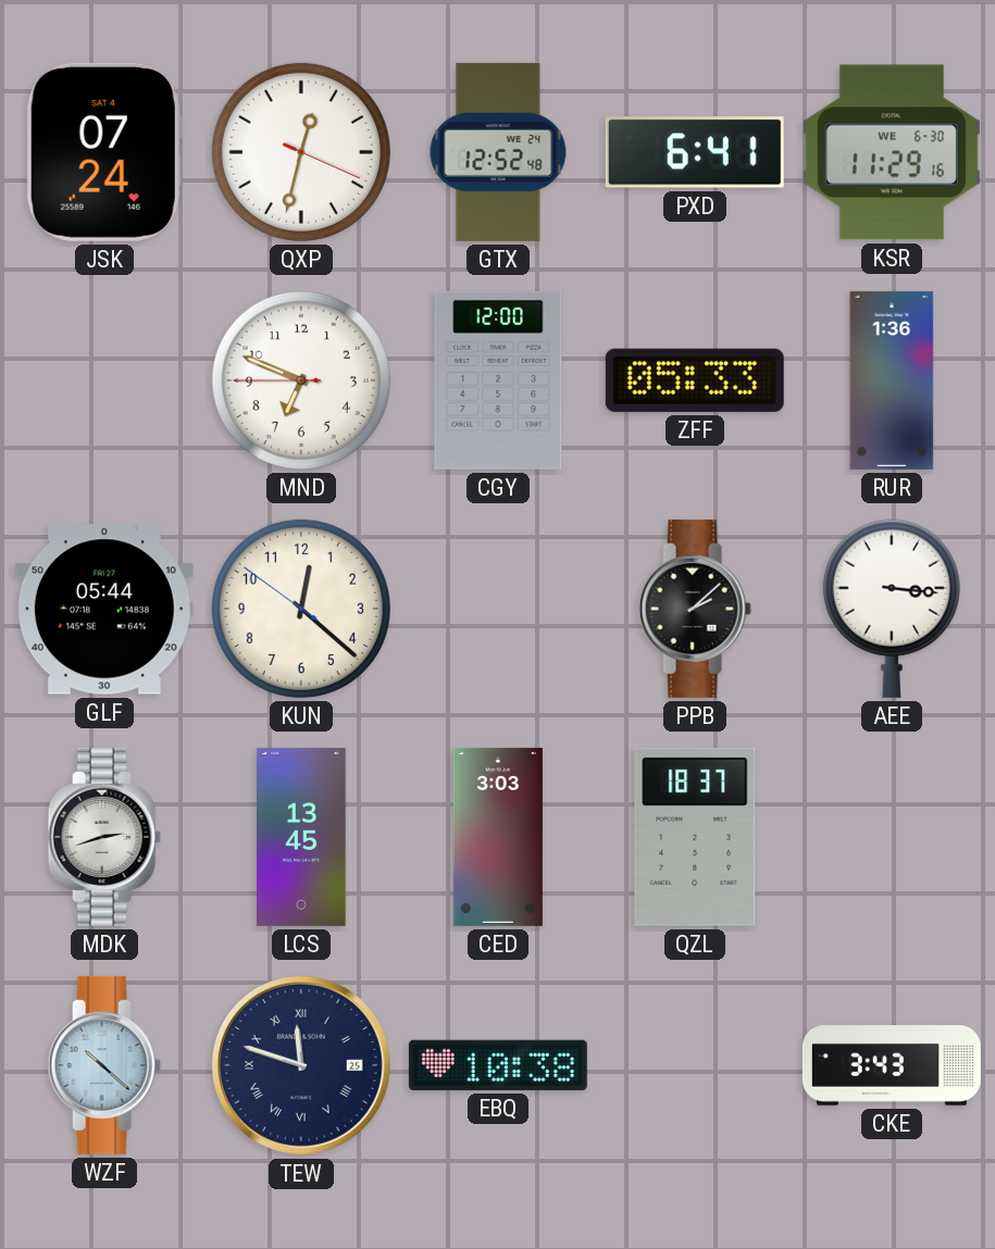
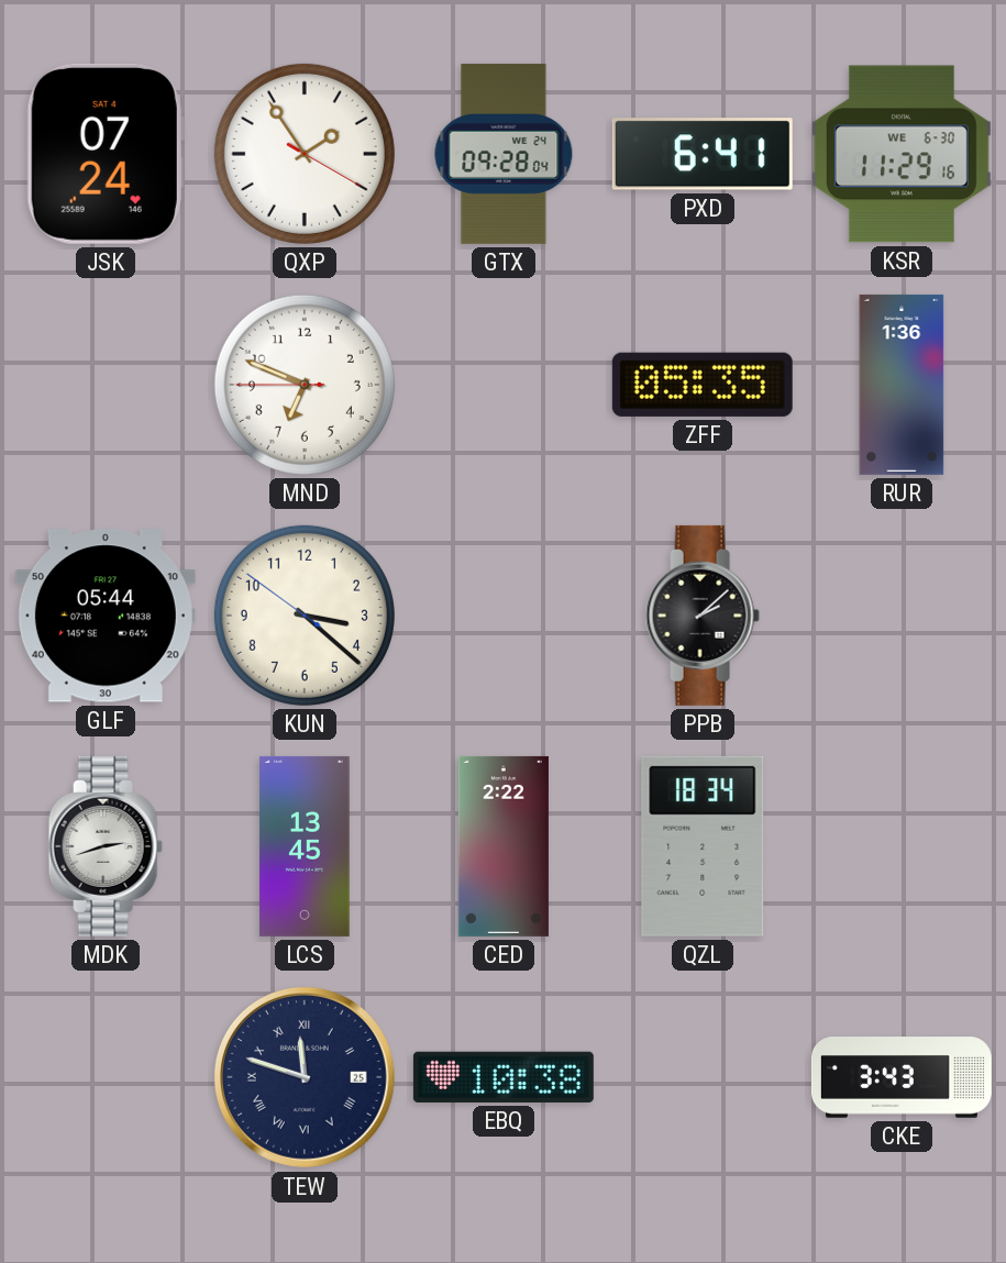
QXP: 12:32 -> 1:54 (305, 154)
GTX: 12:52 -> 09:28 (504, 154)
CGY: 12:00 -> none (498, 380)
ZFF: 05:33 -> 05:35 (703, 385)
KUN: 12:21 -> 3:21 (305, 616)
AEE: 3:16 -> none (892, 609)
CED: 3:03 -> 2:22 (504, 846)
QZL: 18:37 -> 18:34 (703, 846)
WZF: 10:22 -> none (104, 1065)
